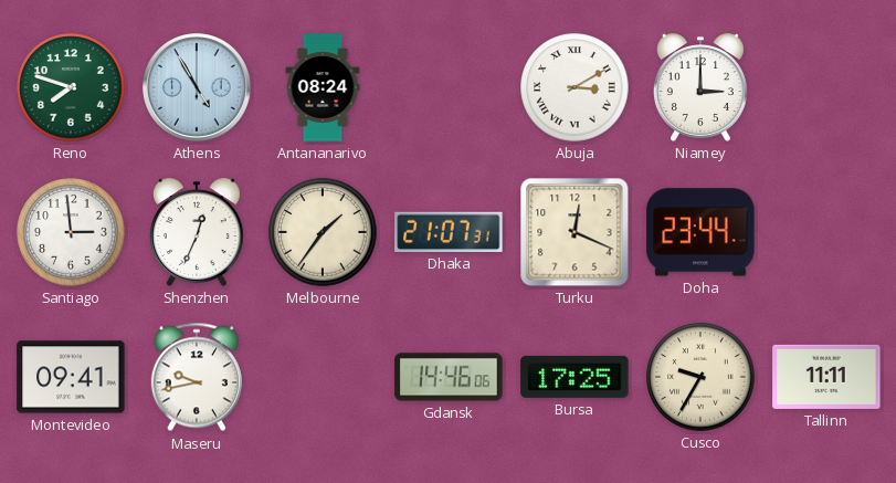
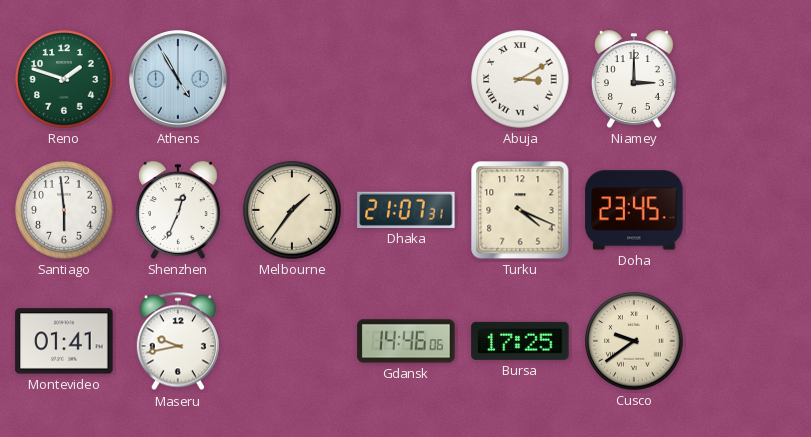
Reno: 7:48 -> 1:48 (64, 79)
Antananarivo: 08:24 -> none (323, 87)
Santiago: 2:59 -> 5:59 (64, 210)
Turku: 12:19 -> 4:19 (520, 210)
Doha: 23:44 -> 23:45 (634, 210)
Montevideo: 09:41 -> 01:41 (64, 341)
Cusco: 9:35 -> 9:39 (634, 341)
Tallinn: 11:11 -> none (826, 377)
